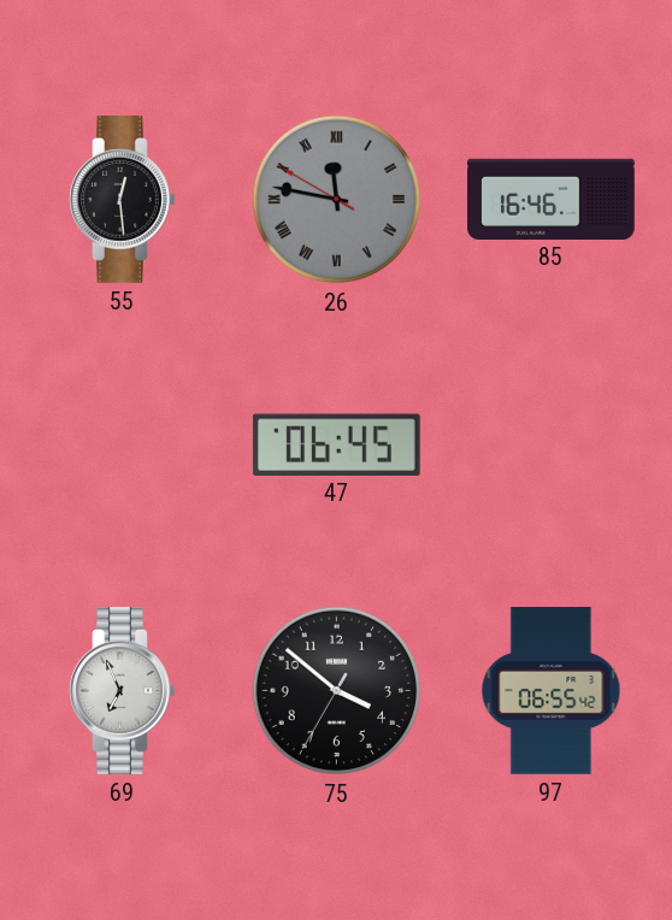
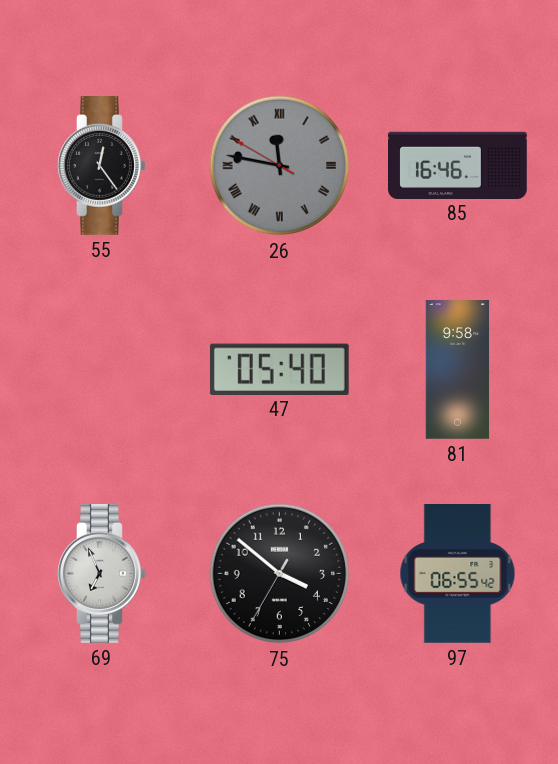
55: 12:29 -> 12:24 (102, 166)
47: 06:45 -> 05:40 (279, 369)
81: none -> 9:58 (458, 370)
